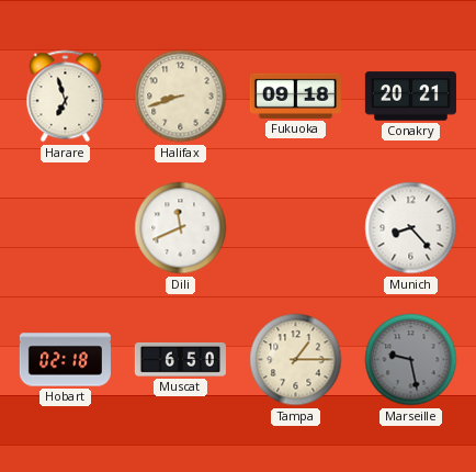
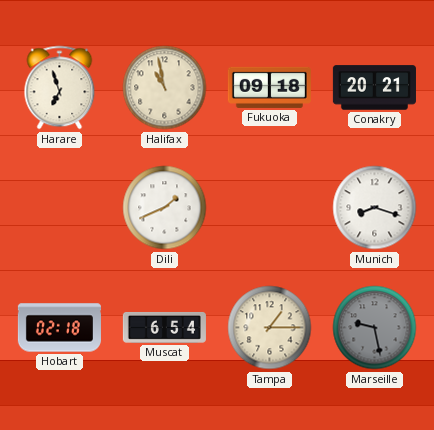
Halifax: 8:42 -> 10:58 (165, 88)
Dili: 11:41 -> 1:41 (165, 208)
Munich: 8:23 -> 8:18 (375, 208)
Muscat: 6:50 -> 6:54 (164, 327)
